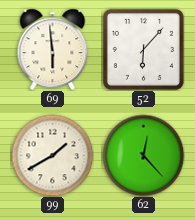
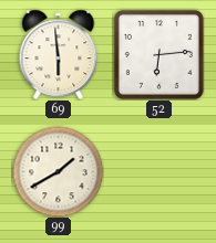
52: 6:07 -> 6:14 (158, 54)
62: 12:23 -> none (143, 155)
